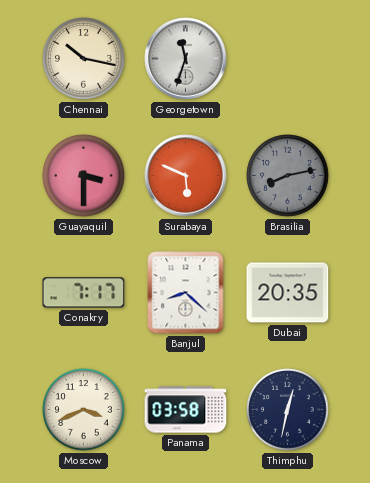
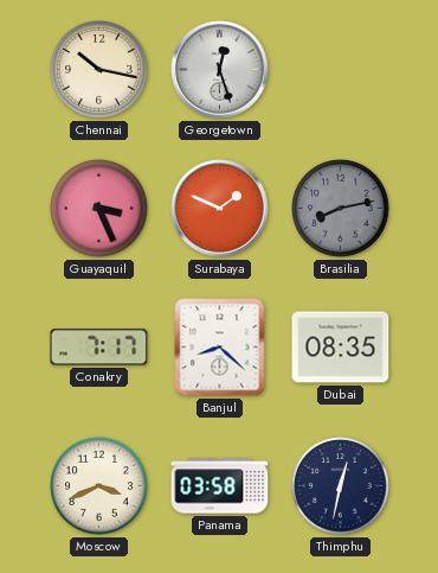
Georgetown: 11:33 -> 12:27 (220, 70)
Guayaquil: 3:30 -> 3:26 (99, 209)
Surabaya: 5:49 -> 1:49 (220, 209)
Dubai: 20:35 -> 08:35 (341, 348)
